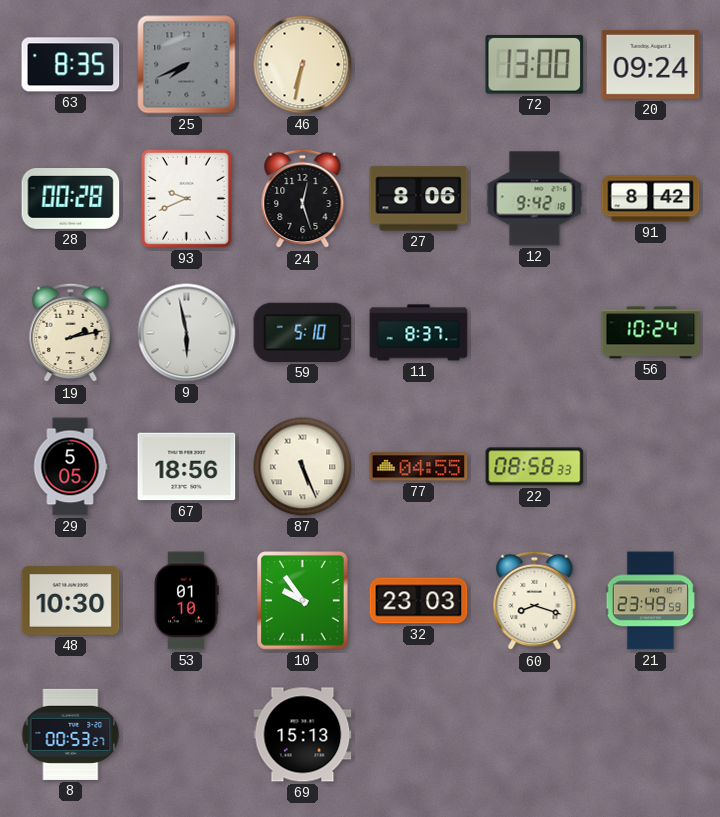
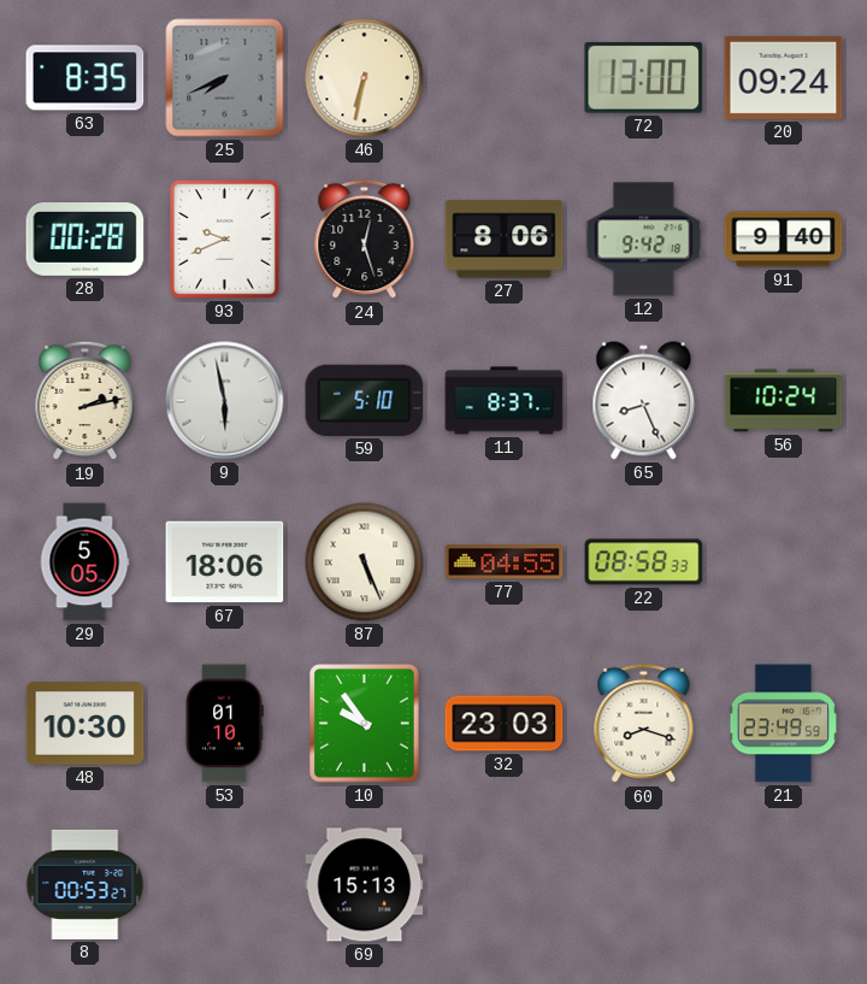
91: 8:42 -> 9:40 (784, 240)
65: none -> 8:26 (644, 401)
67: 18:56 -> 18:06 (225, 562)
